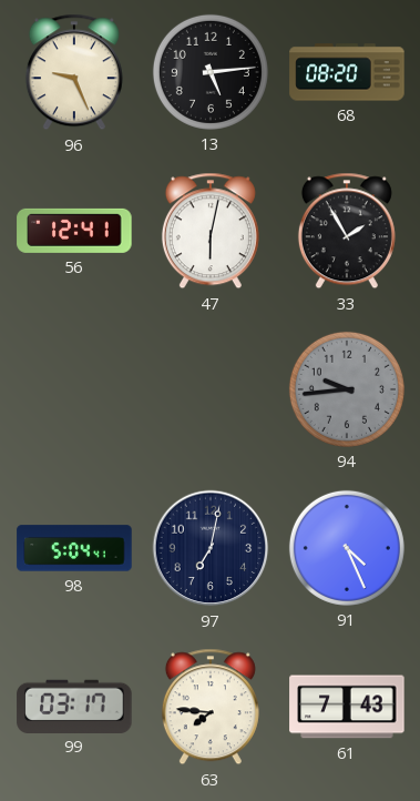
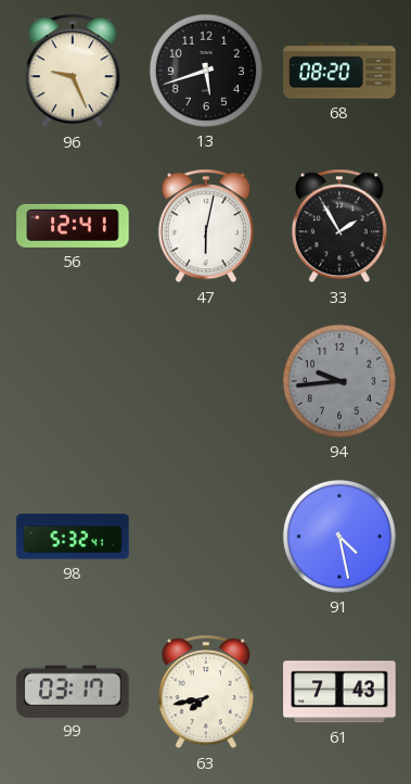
13: 5:14 -> 5:42 (206, 71)
98: 5:04 -> 5:32 (73, 536)
97: 7:02 -> none (211, 548)
91: 4:26 -> 4:28 (339, 536)
63: 7:46 -> 7:43 (206, 692)
